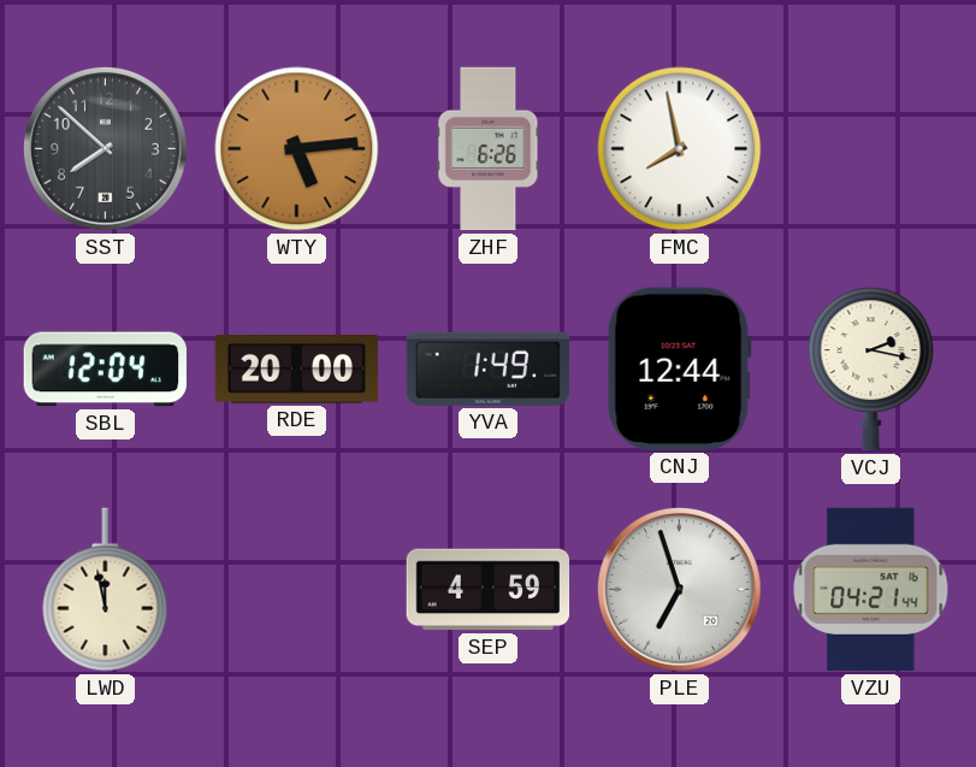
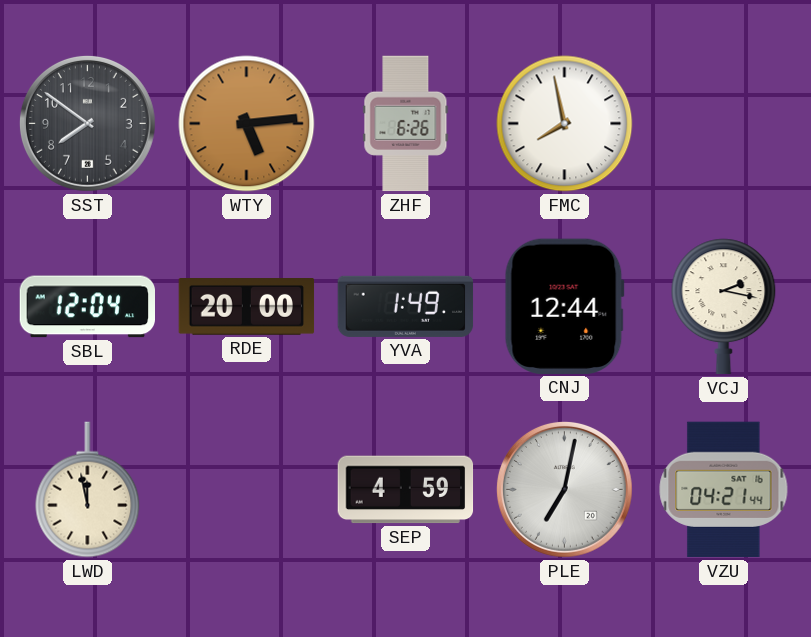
SST: 7:52 -> 7:51 (87, 123)
PLE: 6:57 -> 7:02 (564, 489)
